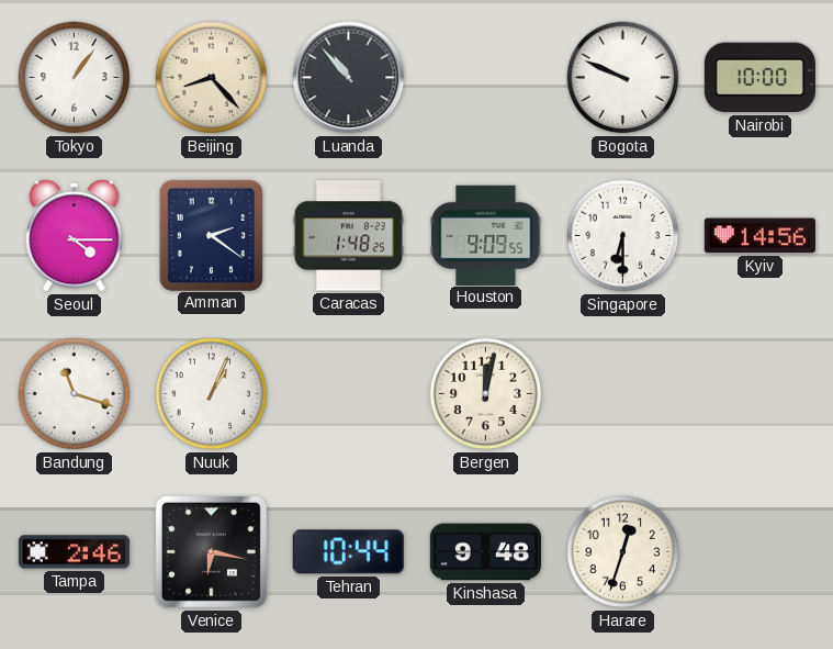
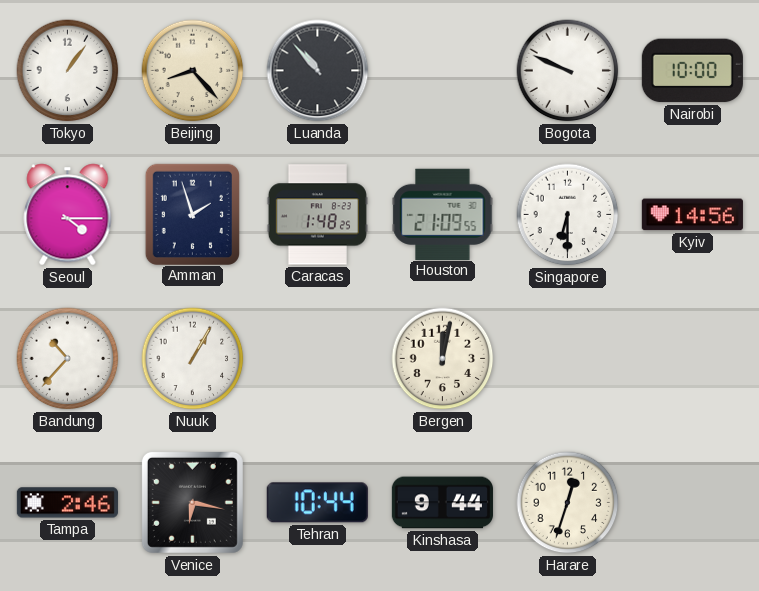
Amman: 2:21 -> 1:57 (192, 214)
Houston: 9:09 -> 21:09 (443, 214)
Bandung: 11:18 -> 10:37 (68, 359)
Nuuk: 1:04 -> 1:05 (193, 359)
Kinshasa: 9:48 -> 9:44 (442, 503)
